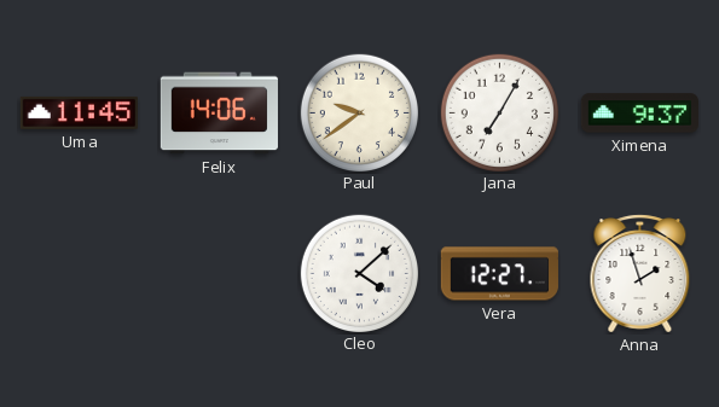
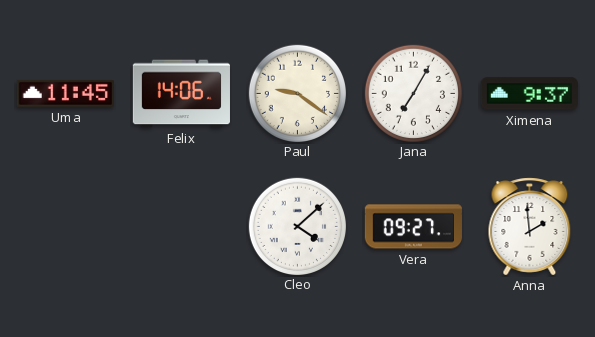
Paul: 9:39 -> 9:21 (297, 93)
Vera: 12:27 -> 09:27 (413, 227)
Anna: 1:57 -> 1:59 (530, 227)
